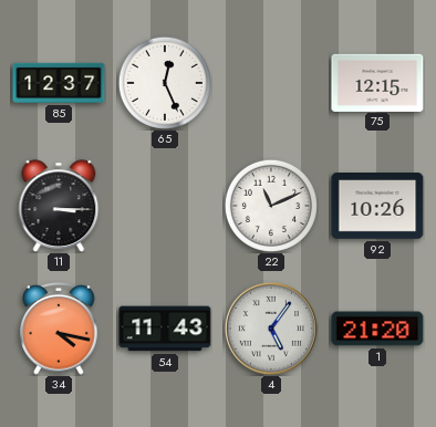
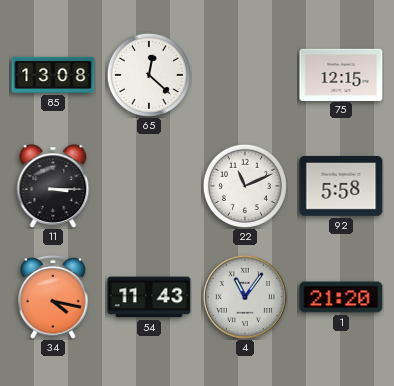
85: 12:37 -> 13:08 (53, 75)
65: 12:26 -> 12:22 (149, 75)
92: 10:26 -> 5:58 (341, 186)
4: 5:06 -> 11:06 (245, 297)
